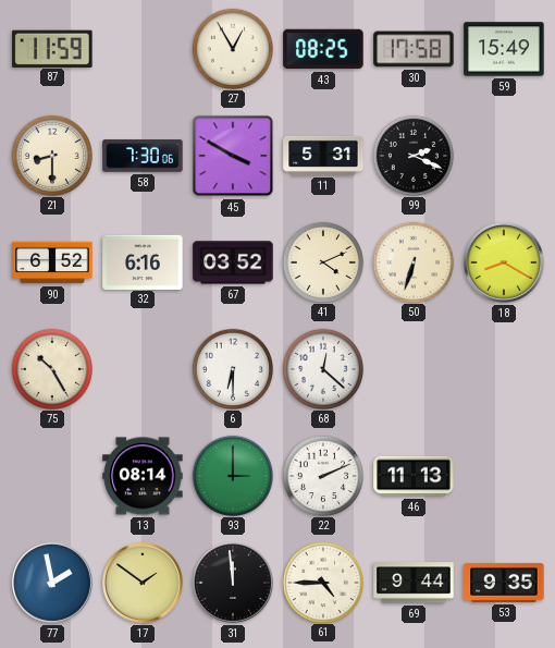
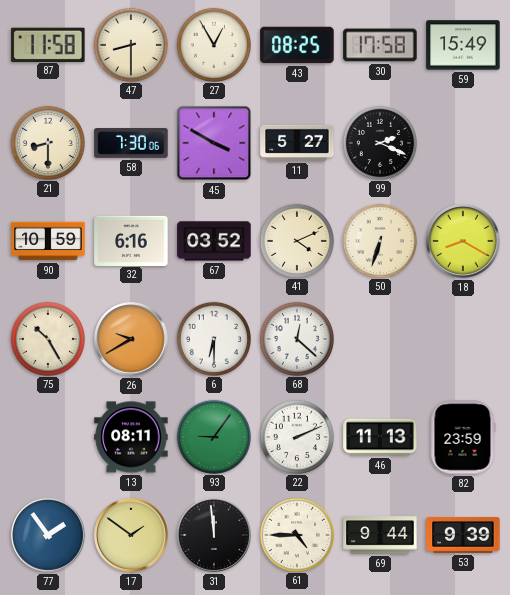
87: 11:59 -> 11:58 (48, 44)
47: none -> 8:30 (130, 44)
11: 5:31 -> 5:27 (297, 143)
90: 6:52 -> 10:59 (48, 241)
26: none -> 9:40 (132, 340)
13: 08:14 -> 08:11 (131, 437)
93: 3:00 -> 9:06 (213, 436)
82: none -> 23:59 (463, 437)
77: 1:58 -> 1:54 (49, 536)
53: 9:35 -> 9:39 (463, 535)
